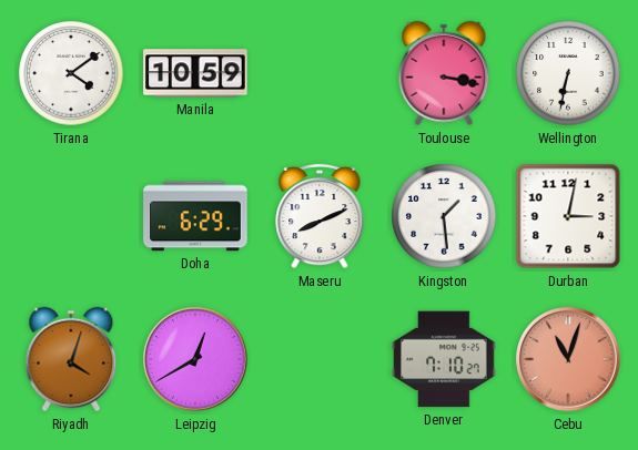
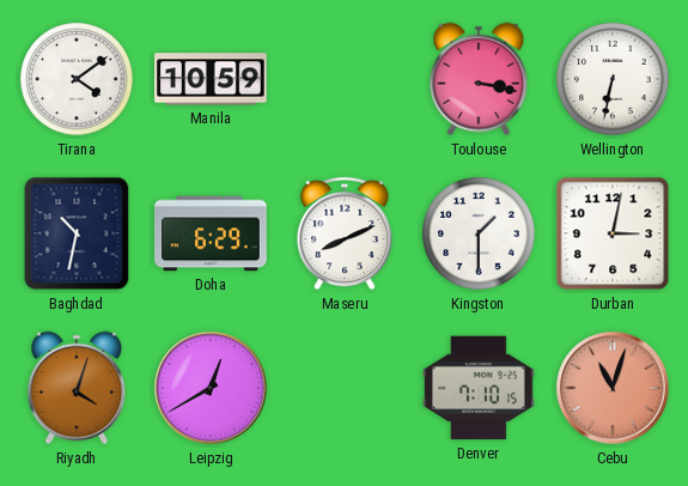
Baghdad: none -> 10:32 (77, 233)
Kingston: 1:29 -> 1:30 (479, 233)
Denver: 7:10:27 -> 7:10:15 (479, 388)
